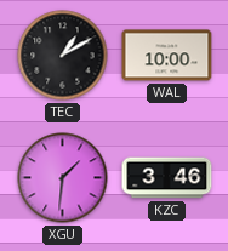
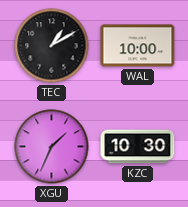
XGU: 1:31 -> 1:34 (52, 147)
KZC: 3:46 -> 10:30 (138, 147)
